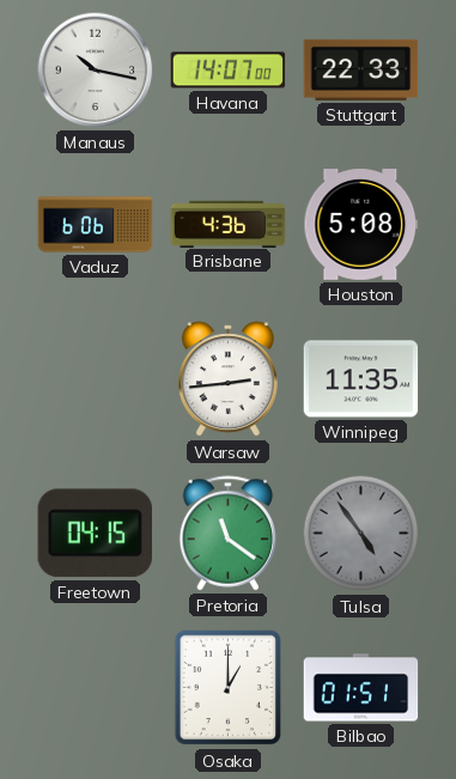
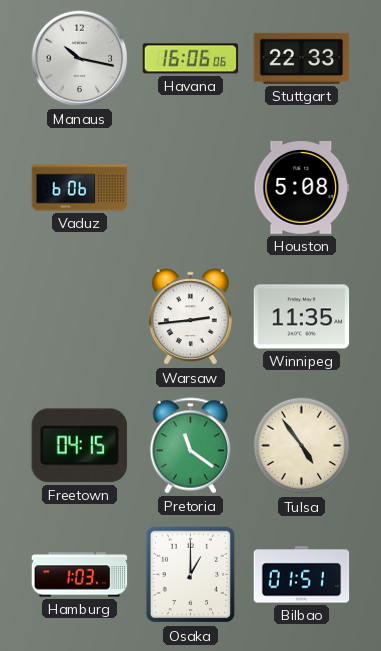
Havana: 14:07 -> 16:06 (191, 59)
Brisbane: 4:36 -> none (229, 224)
Tulsa dial: grey -> cream (302, 446)
Hamburg: none -> 1:03 (80, 575)
